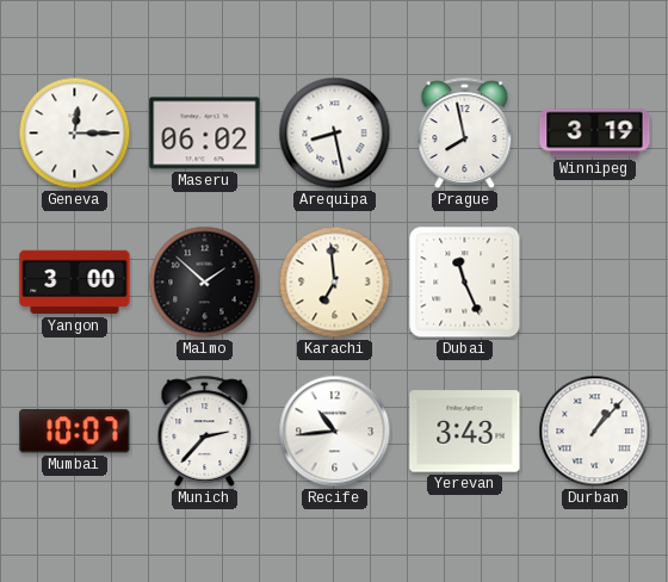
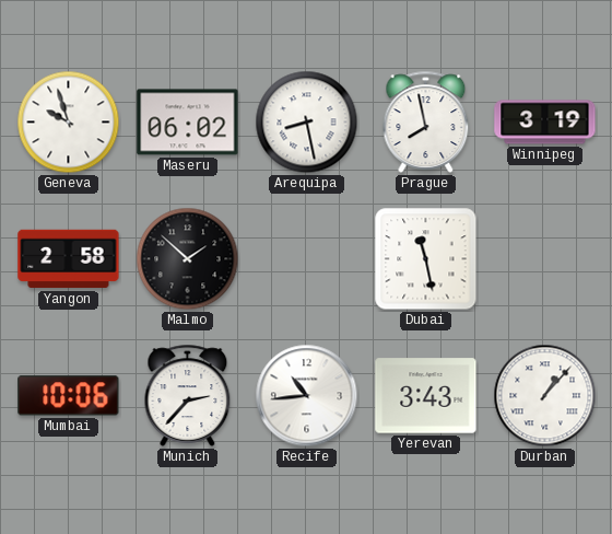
Geneva: 12:15 -> 9:57 (69, 123)
Yangon: 3:00 -> 2:58 (69, 259)
Karachi: 6:59 -> none (335, 283)
Dubai: 11:26 -> 11:28 (426, 259)
Mumbai: 10:07 -> 10:06 (69, 396)
